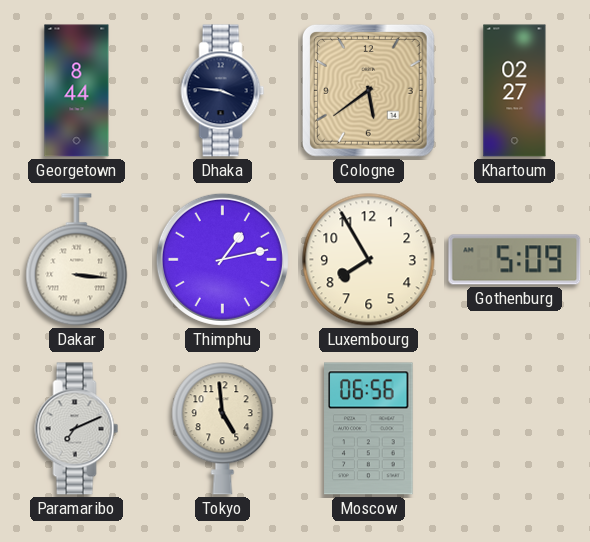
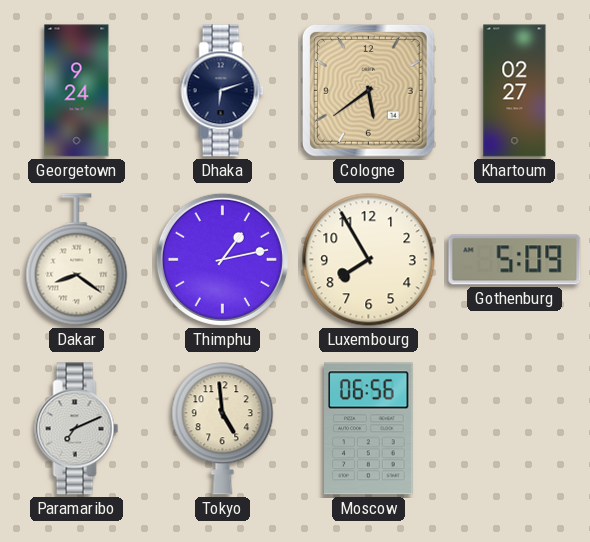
Georgetown: 8:44 -> 9:24 (77, 91)
Dhaka: 3:46 -> 6:12 (223, 91)
Dakar: 3:16 -> 8:21 (77, 260)
